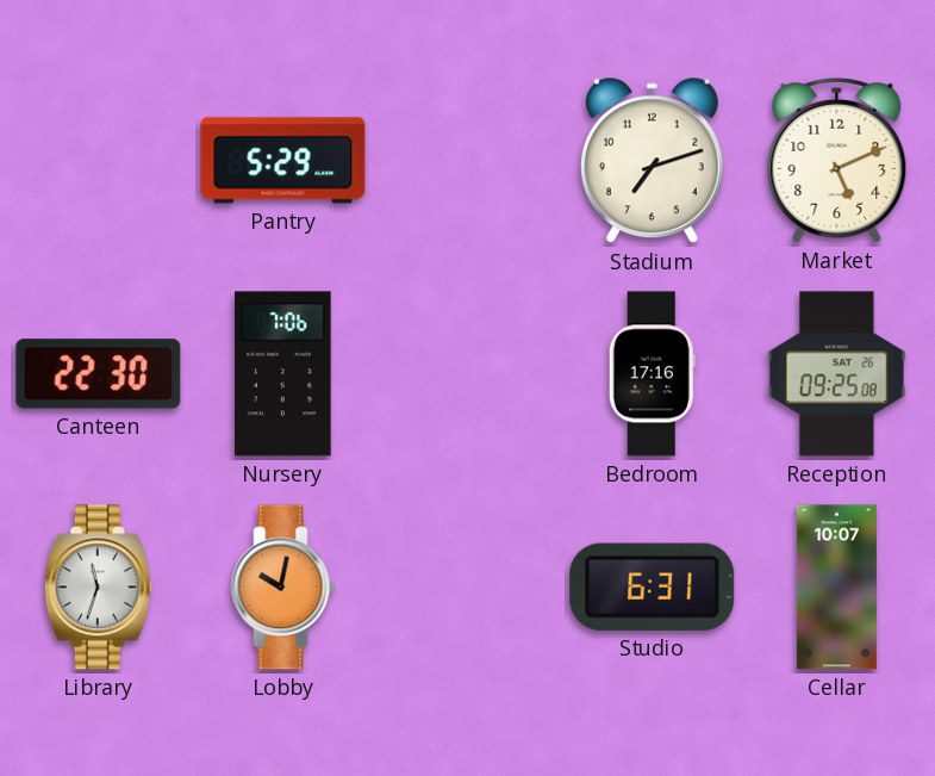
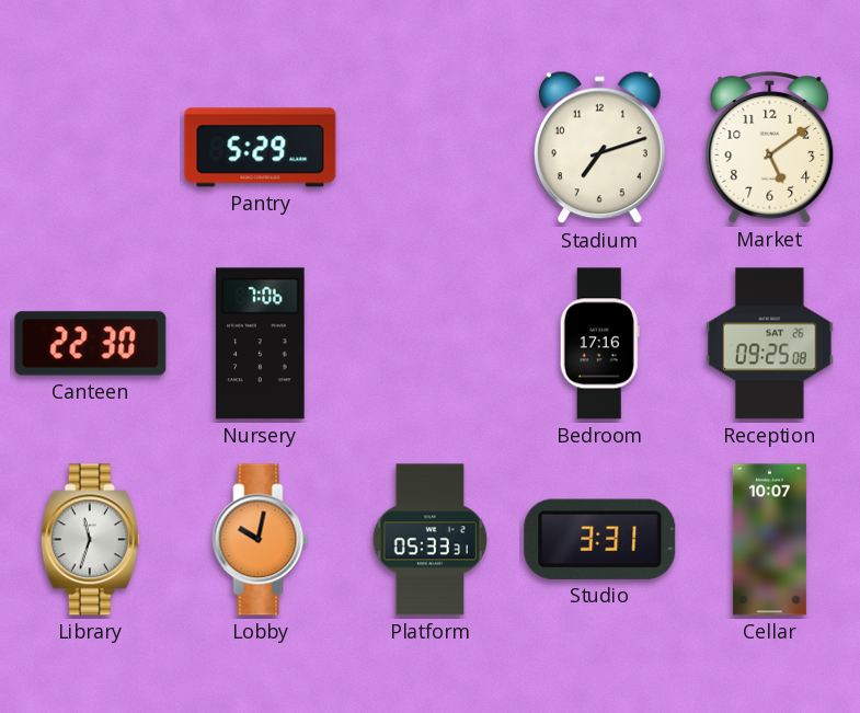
Market: 5:11 -> 5:09 (770, 148)
Platform: none -> 05:33 (431, 540)
Studio: 6:31 -> 3:31 (600, 539)
